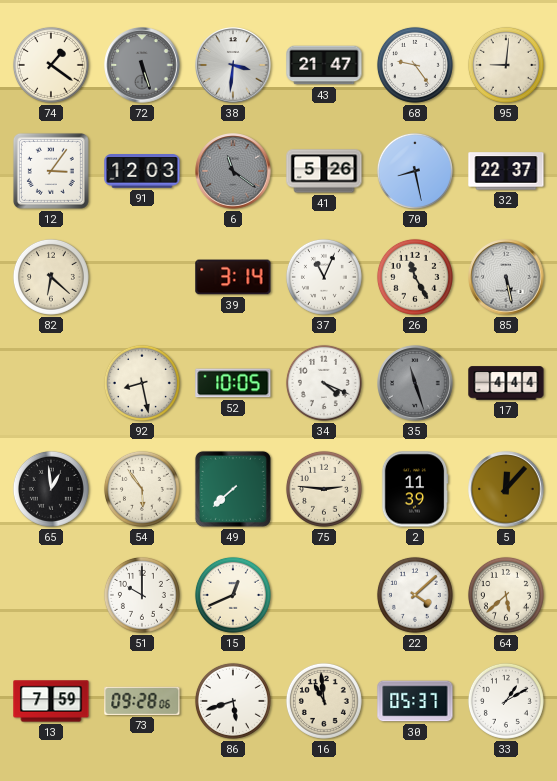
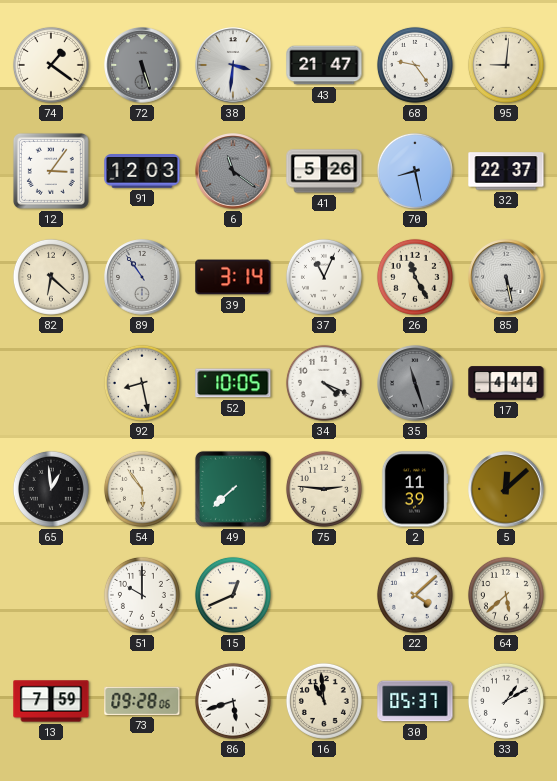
89: none -> 10:54 (142, 277)
5: 12:07 -> 12:08 (506, 489)
